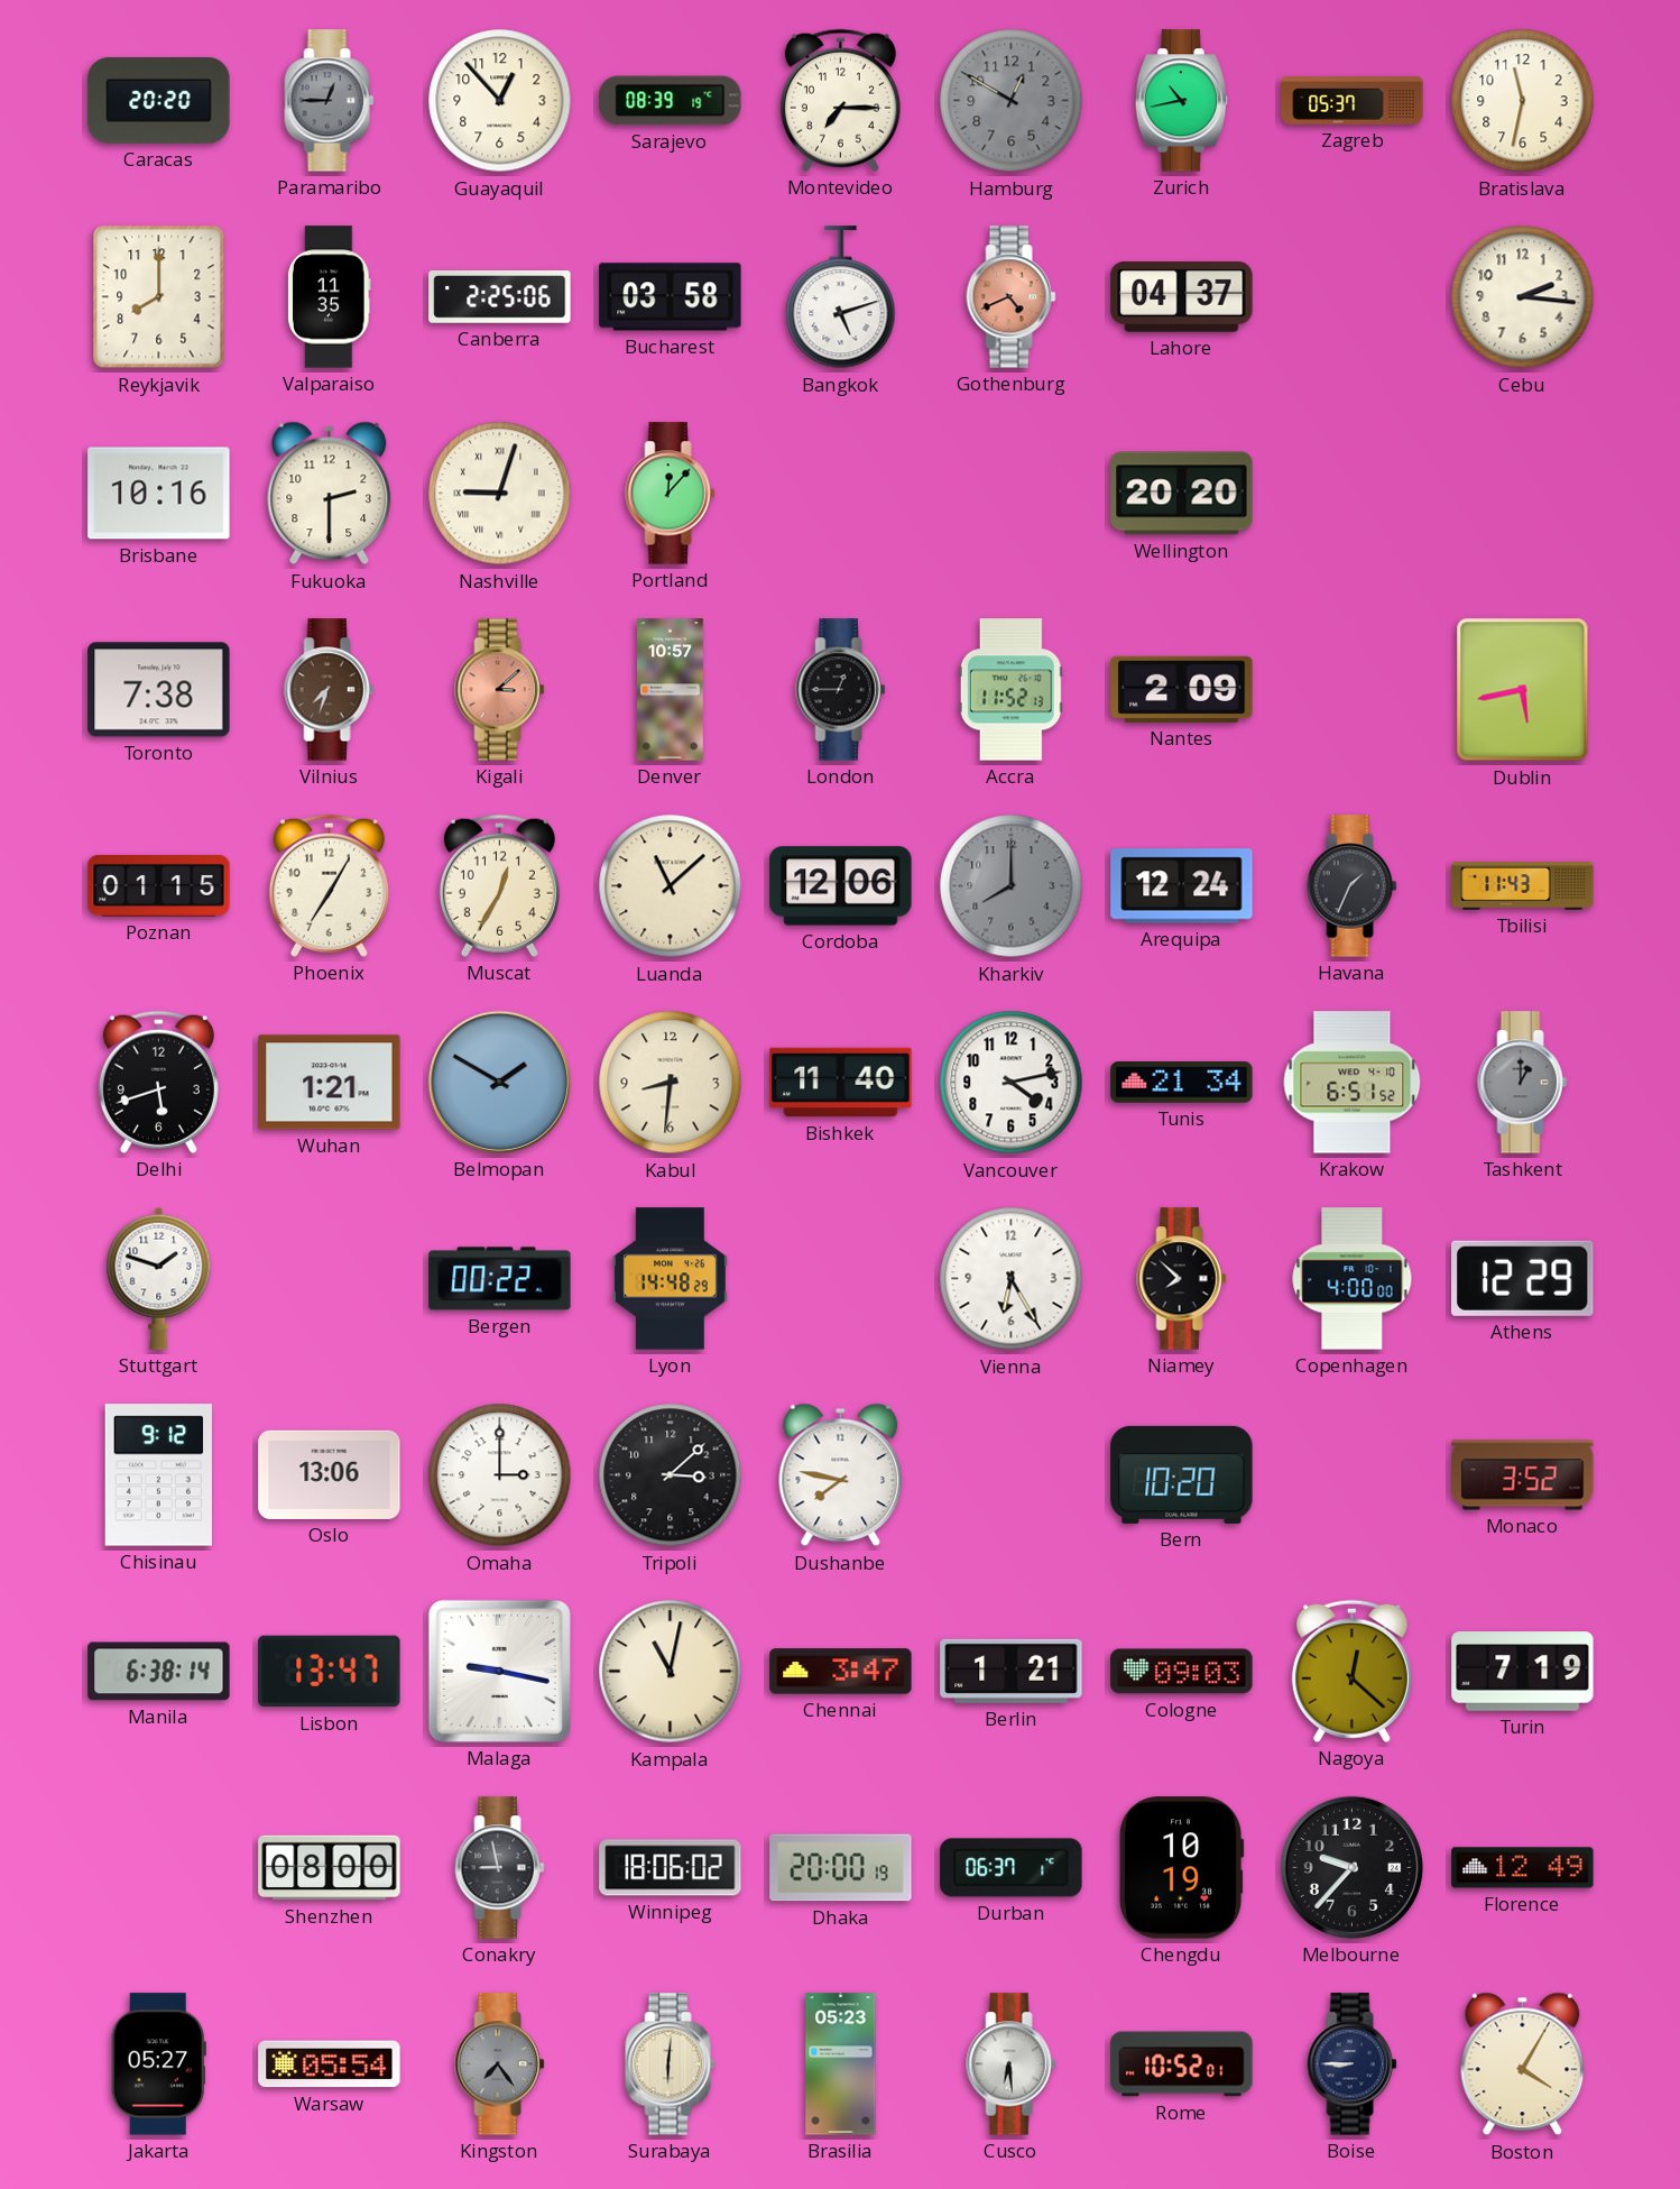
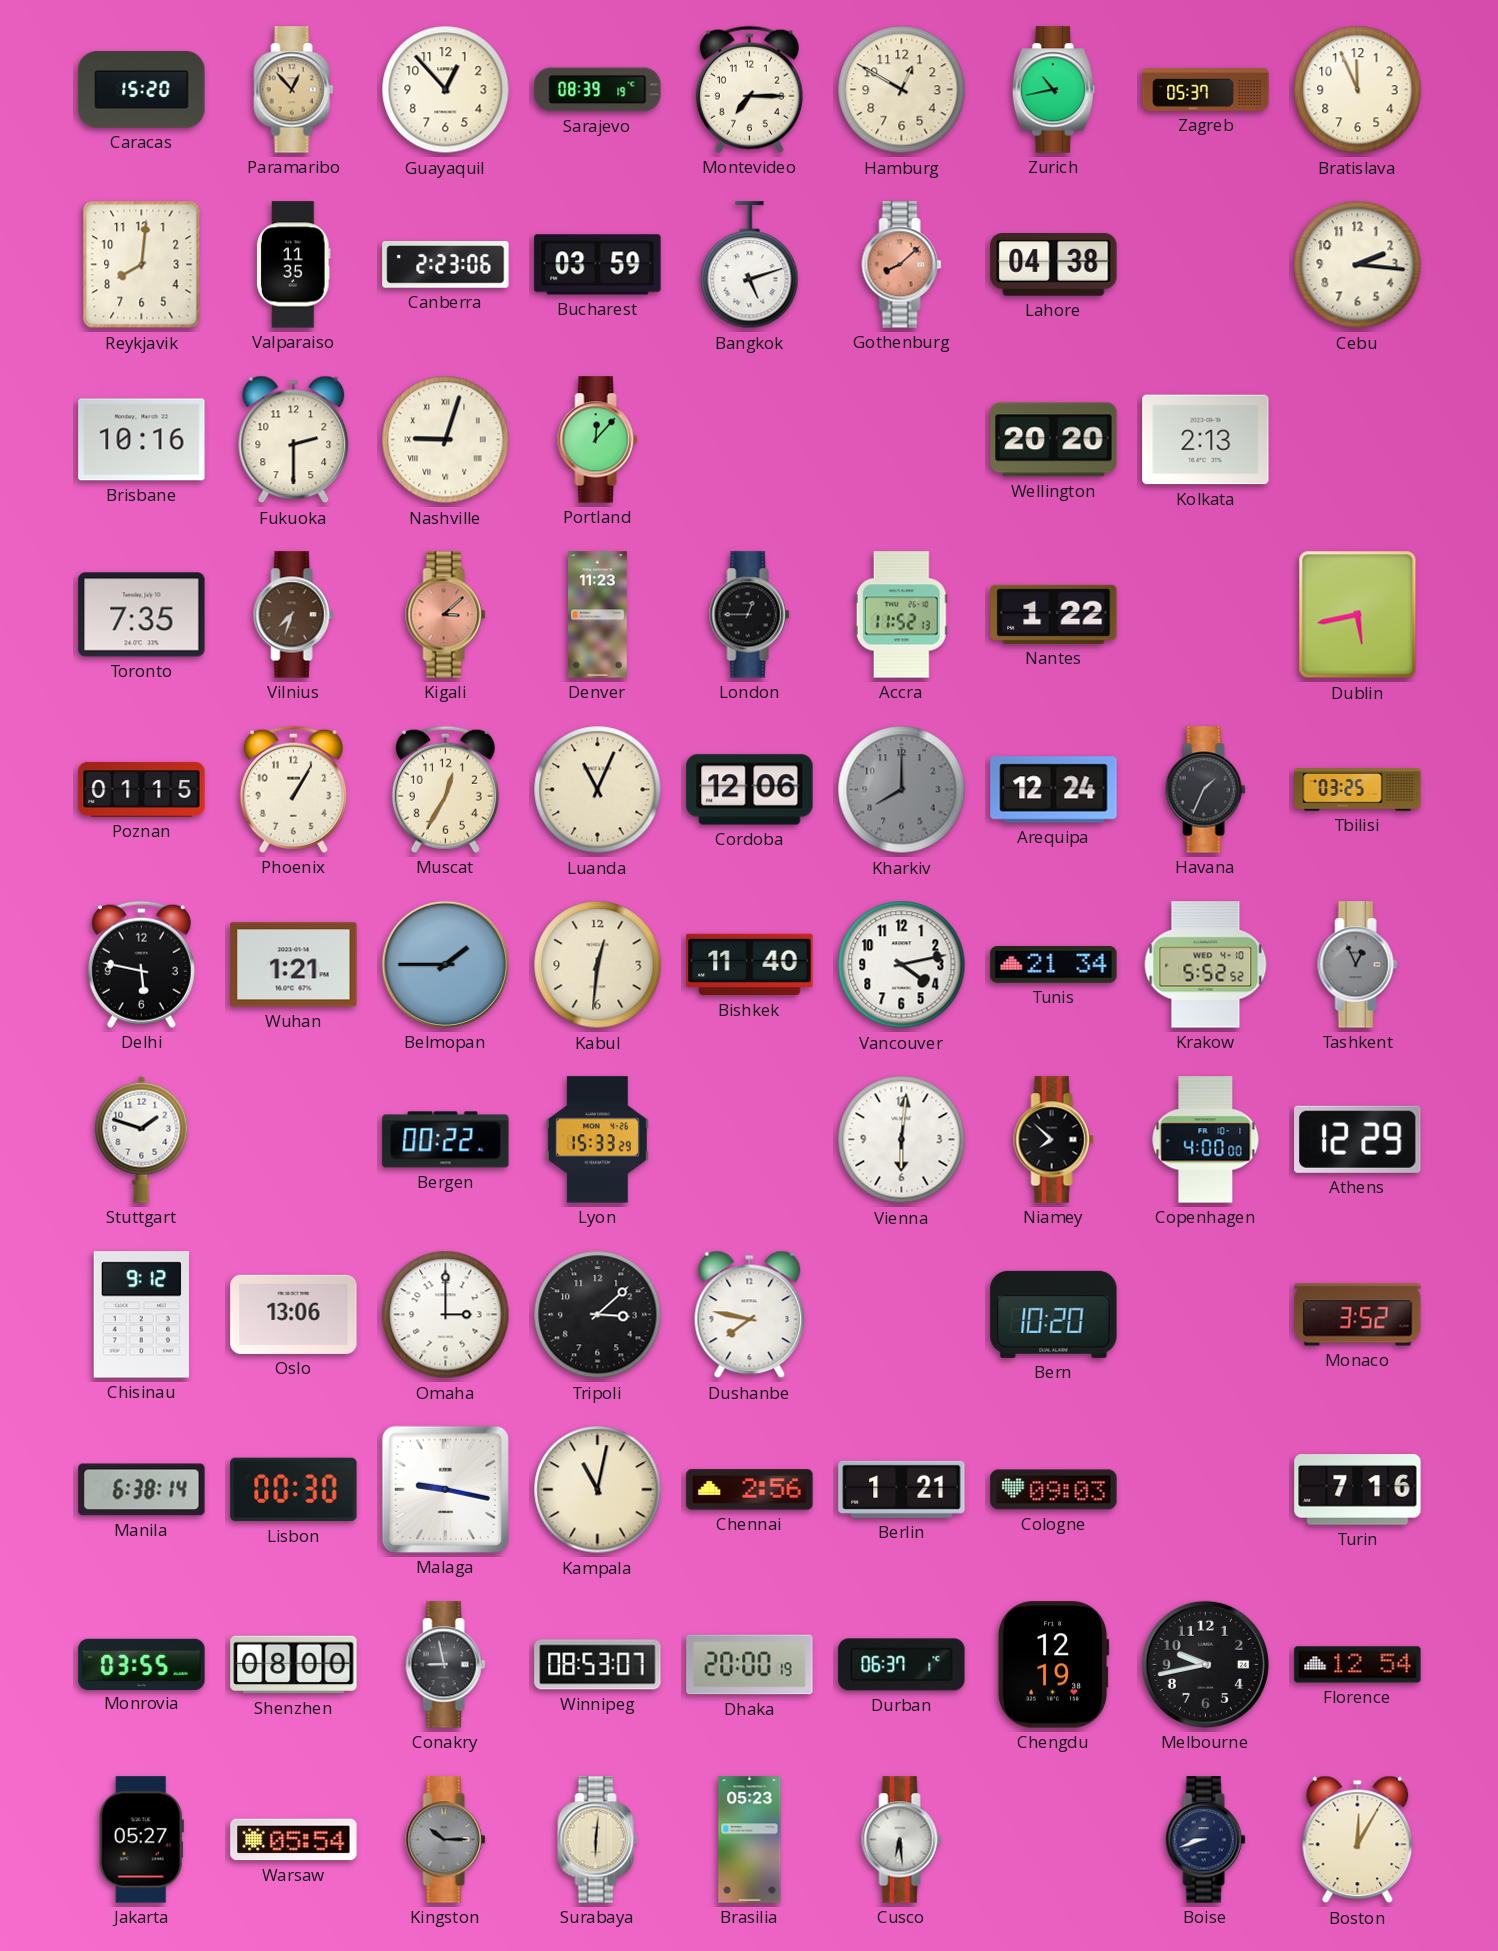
Caracas: 20:20 -> 15:20 (142, 90)
Paramaribo: 12:45 -> 12:53 (294, 90)
Paramaribo dial: grey -> champagne (294, 90)
Hamburg dial: grey -> cream (902, 90)
Bratislava: 11:32 -> 11:56 (1358, 90)
Reykjavik: 8:00 -> 8:01 (142, 265)
Canberra: 2:25 -> 2:23 (446, 265)
Bucharest: 03:58 -> 03:59 (598, 265)
Gothenburg: 4:41 -> 8:08 (902, 265)
Lahore: 04:37 -> 04:38 (1054, 265)
Kolkata: none -> 2:13 (1206, 440)
Toronto: 7:38 -> 7:35 (142, 615)
Denver: 10:57 -> 11:23 (598, 615)
Nantes: 2:09 -> 1:22 (1054, 614)
Phoenix: 7:05 -> 1:05 (293, 789)
Luanda: 11:08 -> 11:04 (598, 790)
Tbilisi: 11:43 -> 03:25 (1358, 790)
Delhi: 5:42 -> 5:47 (141, 964)
Belmopan: 1:50 -> 1:45 (445, 964)
Kabul: 8:31 -> 12:31 (598, 965)
Krakow: 6:51 -> 5:52 (1206, 965)
Tashkent: 1:00 -> 12:56 (1358, 965)
Lyon: 14:48 -> 15:33 (597, 1140)
Vienna: 6:25 -> 6:01 (902, 1140)
Lisbon: 13:47 -> 00:30 (294, 1490)
Chennai: 3:47 -> 2:56 (750, 1490)
Nagoya: 12:22 -> none (1351, 1671)
Turin: 7:19 -> 7:16 (1358, 1490)
Monrovia: none -> 03:55 (142, 1664)
Winnipeg: 18:06 -> 08:53 (598, 1665)
Chengdu: 10:19 -> 12:19 (1053, 1665)
Melbourne: 9:37 -> 9:43 (1205, 1664)
Florence: 12:49 -> 12:54 (1358, 1665)
Kingston: 7:24 -> 10:15 (446, 1840)
Rome: 10:52 -> none (1182, 2064)
Boise: 8:45 -> 8:42 (1206, 1840)
Boston: 4:05 -> 12:05 (1358, 1840)
